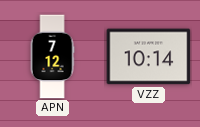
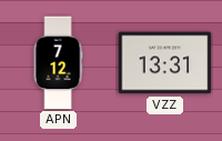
VZZ: 10:14 -> 13:31 (165, 63)
